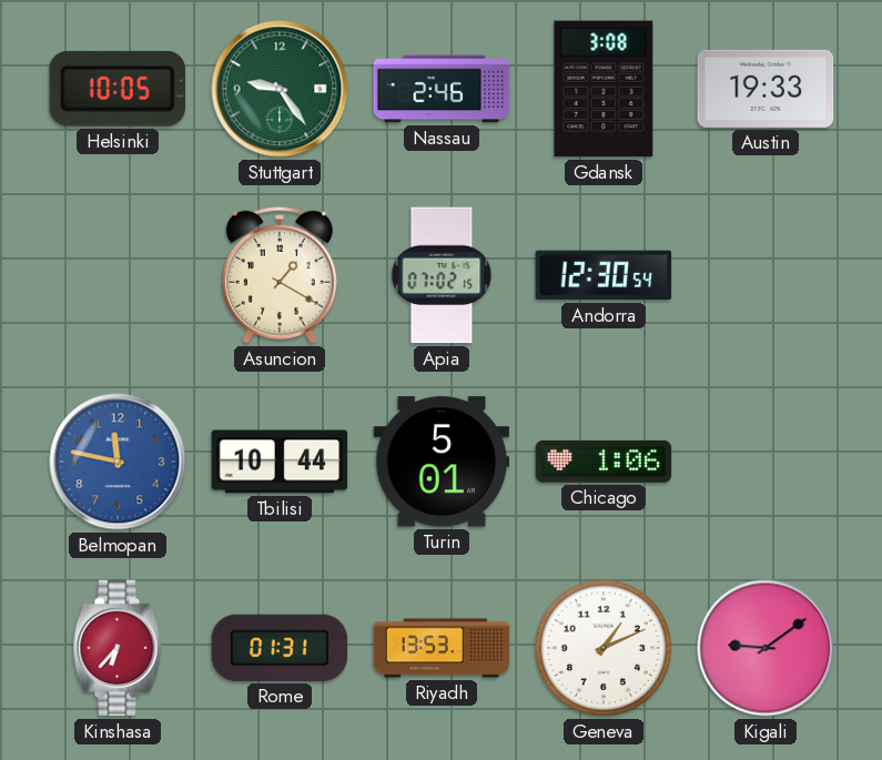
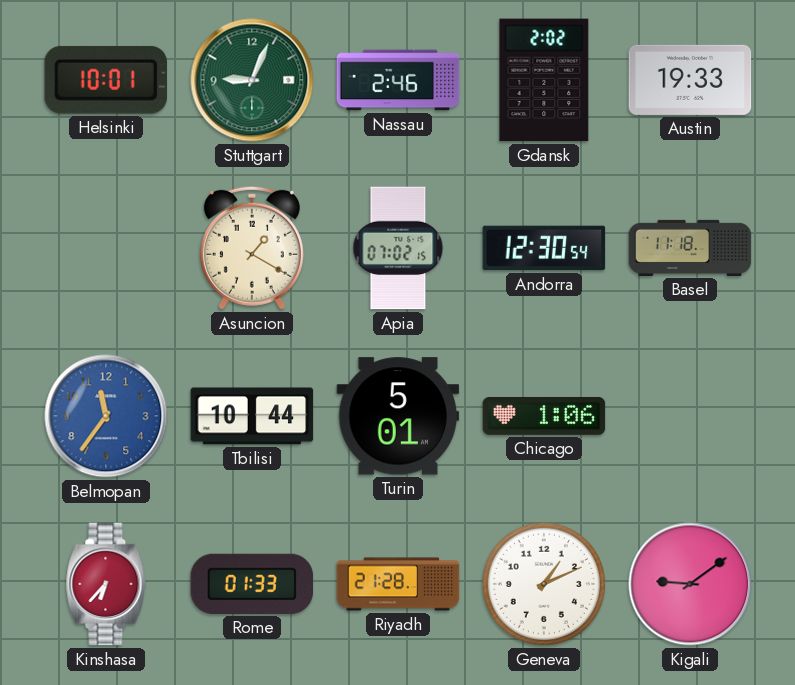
Helsinki: 10:05 -> 10:01 (106, 80)
Stuttgart: 9:24 -> 9:04 (252, 80)
Gdansk: 3:08 -> 2:02 (544, 80)
Basel: none -> 11:18 (690, 248)
Belmopan: 11:47 -> 11:36 (106, 416)
Rome: 01:31 -> 01:33 (252, 584)
Riyadh: 13:53 -> 21:28 (398, 584)
